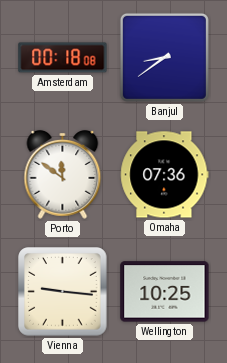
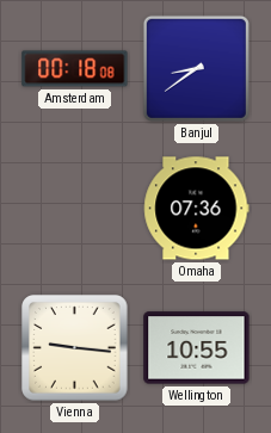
Porto: 11:51 -> none (63, 174)
Wellington: 10:25 -> 10:55 (197, 348)
